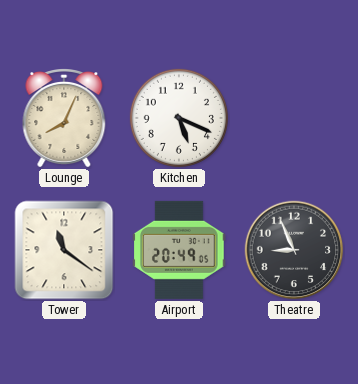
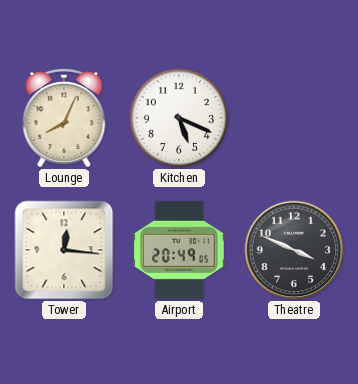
Tower: 11:21 -> 12:16 (64, 250)
Theatre: 8:56 -> 3:49 (294, 250)
